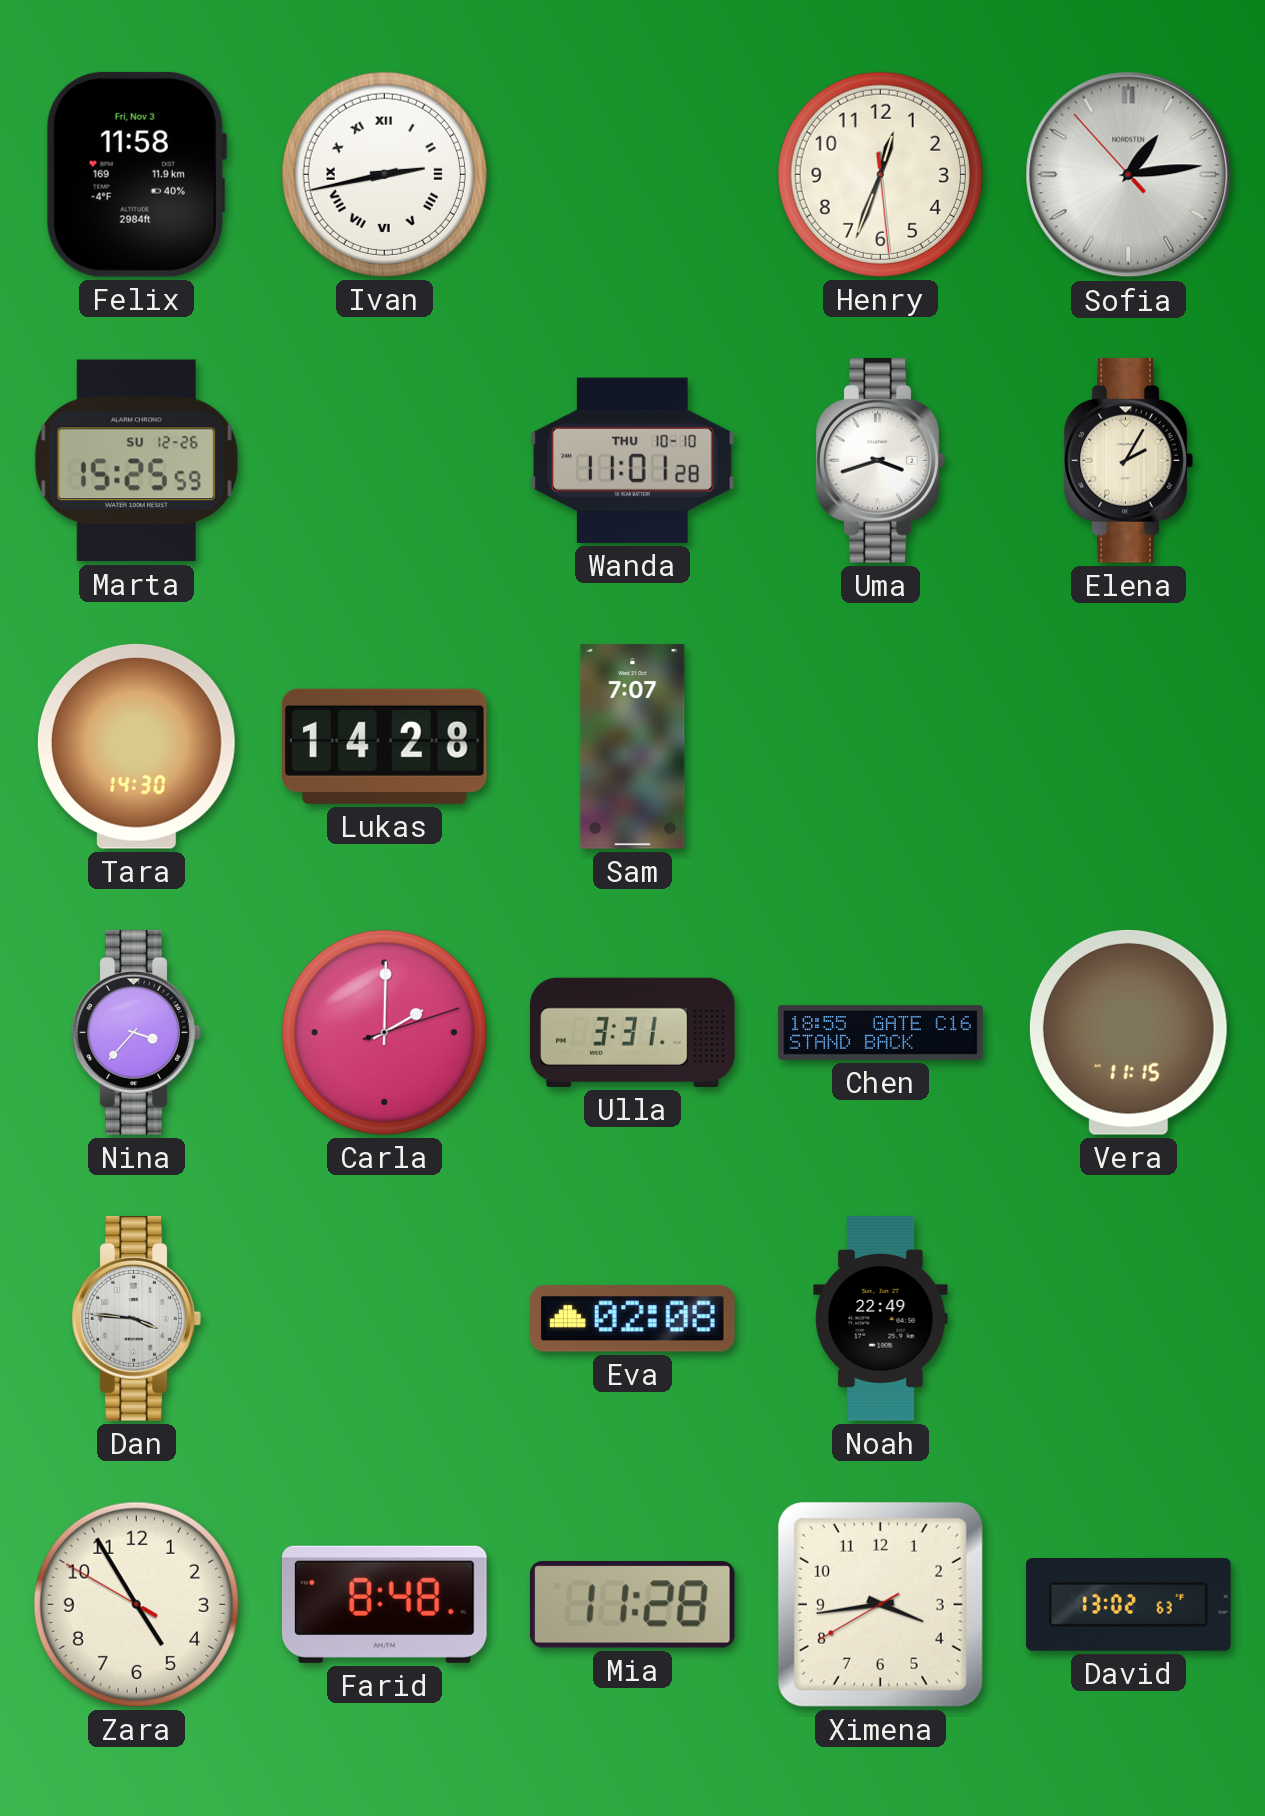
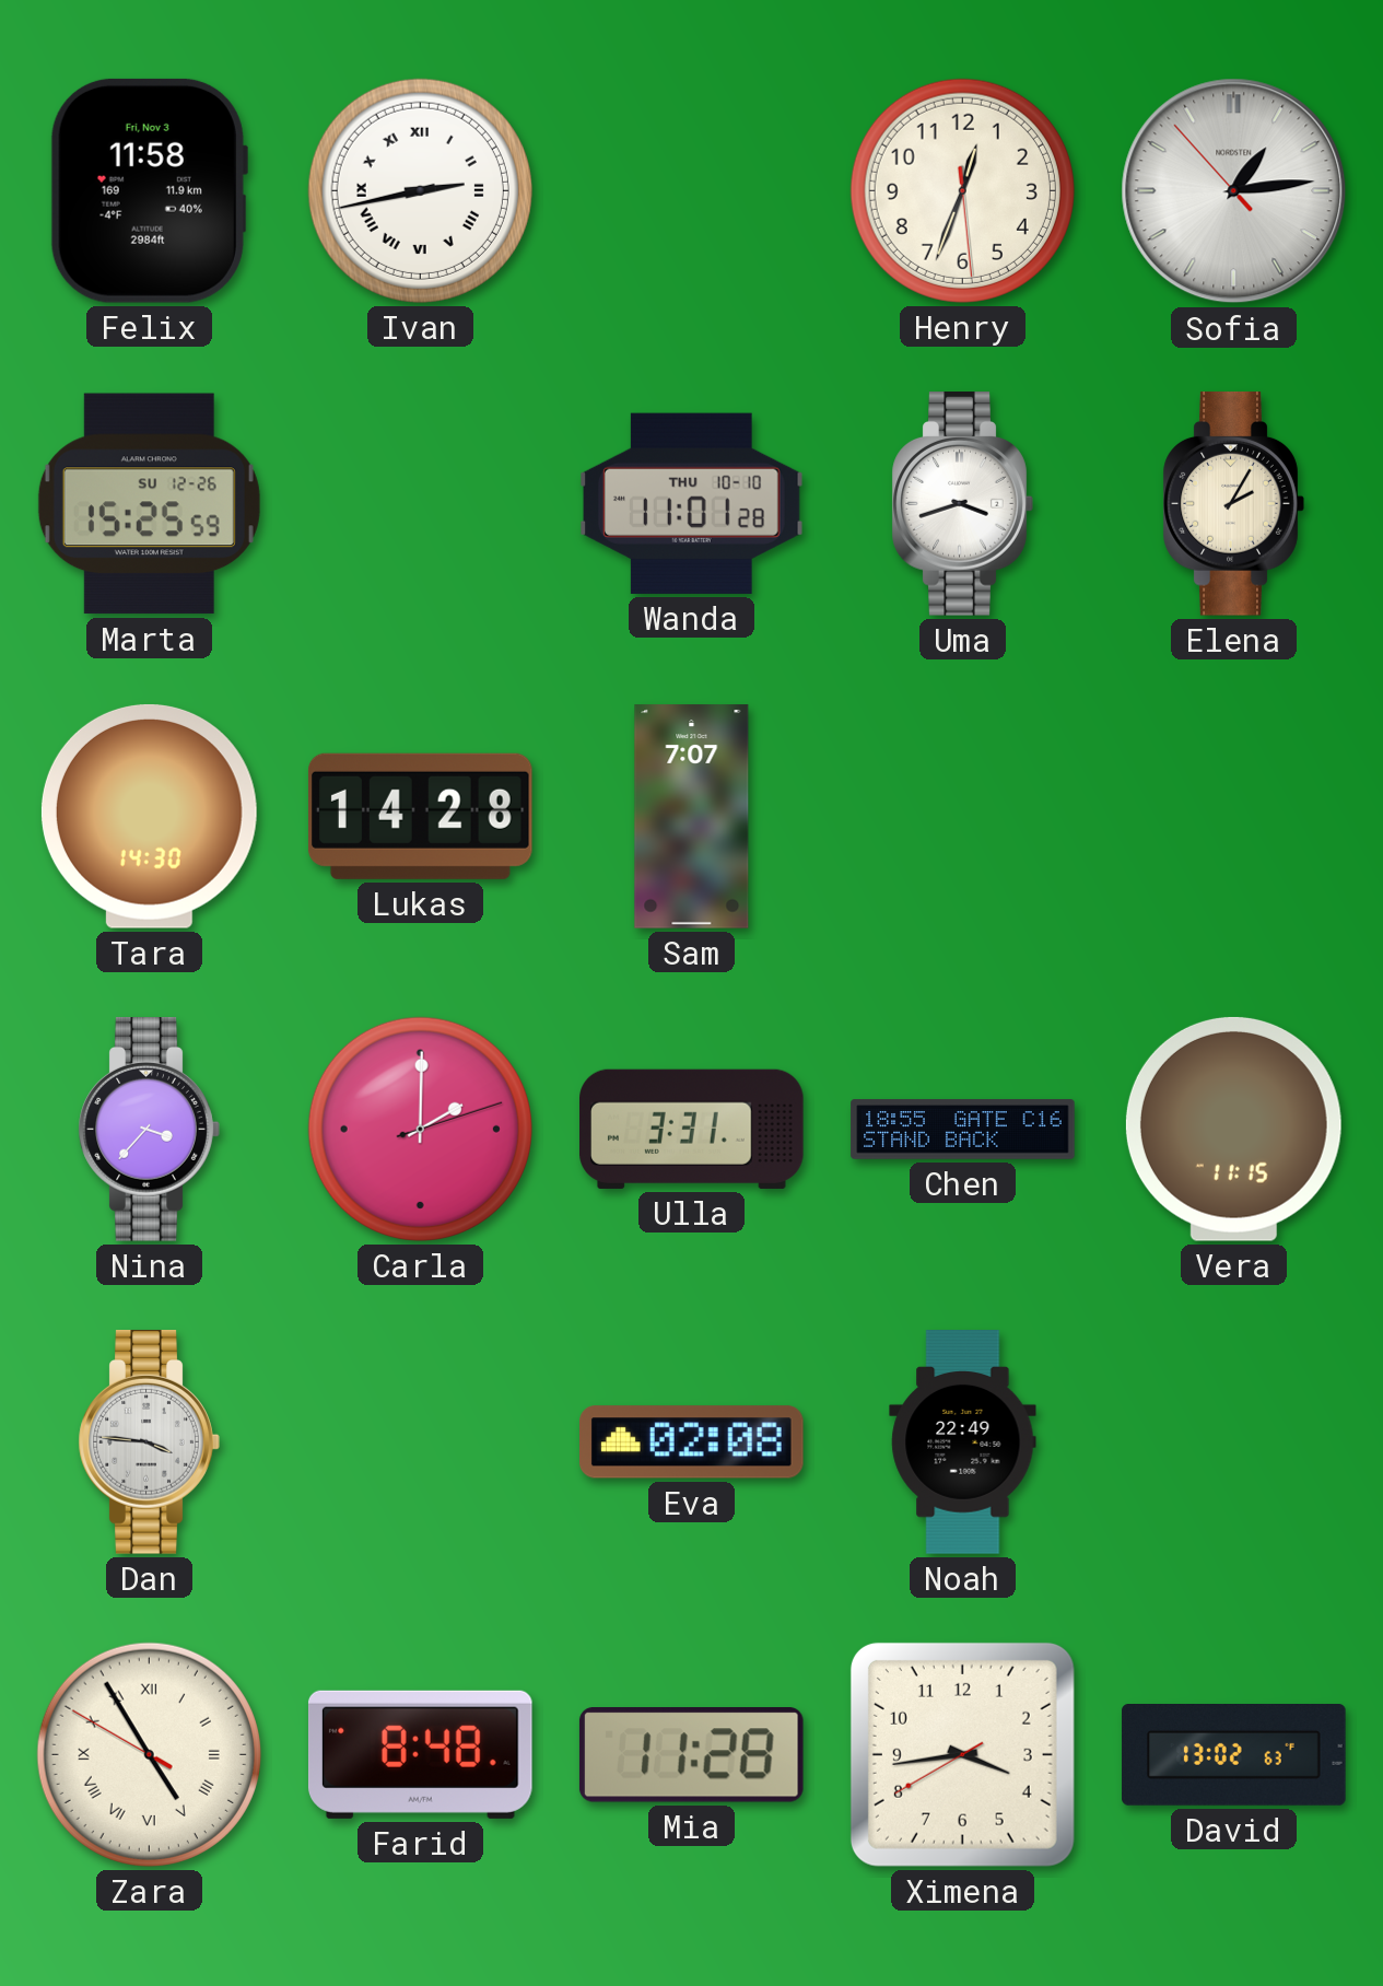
Zara numerals: Arabic -> Roman (149, 1754)
